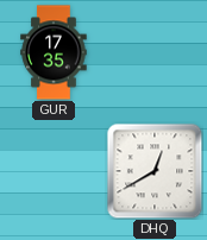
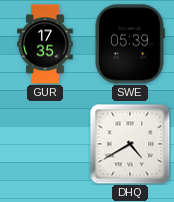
SWE: none -> 05:39 (130, 44)
DHQ: 12:40 -> 4:40 (130, 144)
